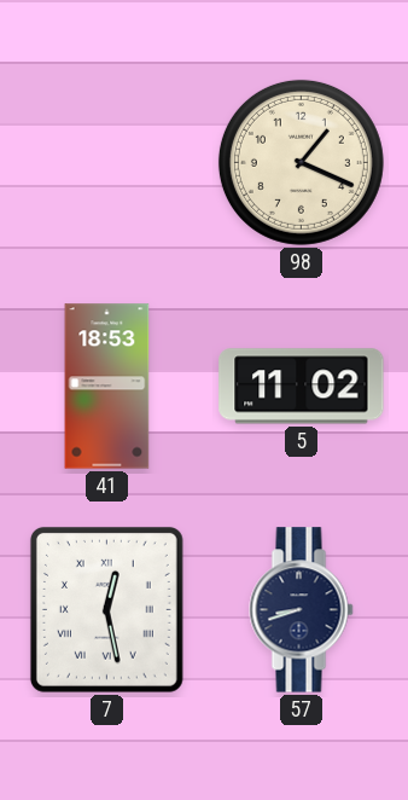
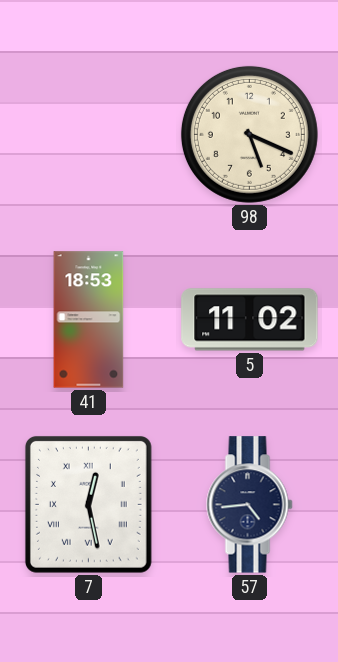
98: 1:19 -> 5:19 (249, 134)
57: 8:42 -> 4:44 (250, 505)
